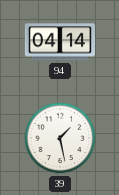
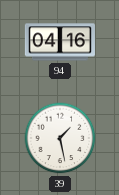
94: 04:14 -> 04:16 (60, 42)
